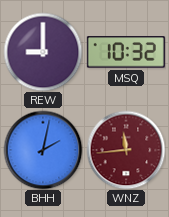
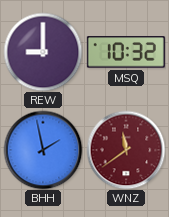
BHH: 2:02 -> 1:58 (43, 150)
WNZ: 11:44 -> 11:39 (126, 150)
